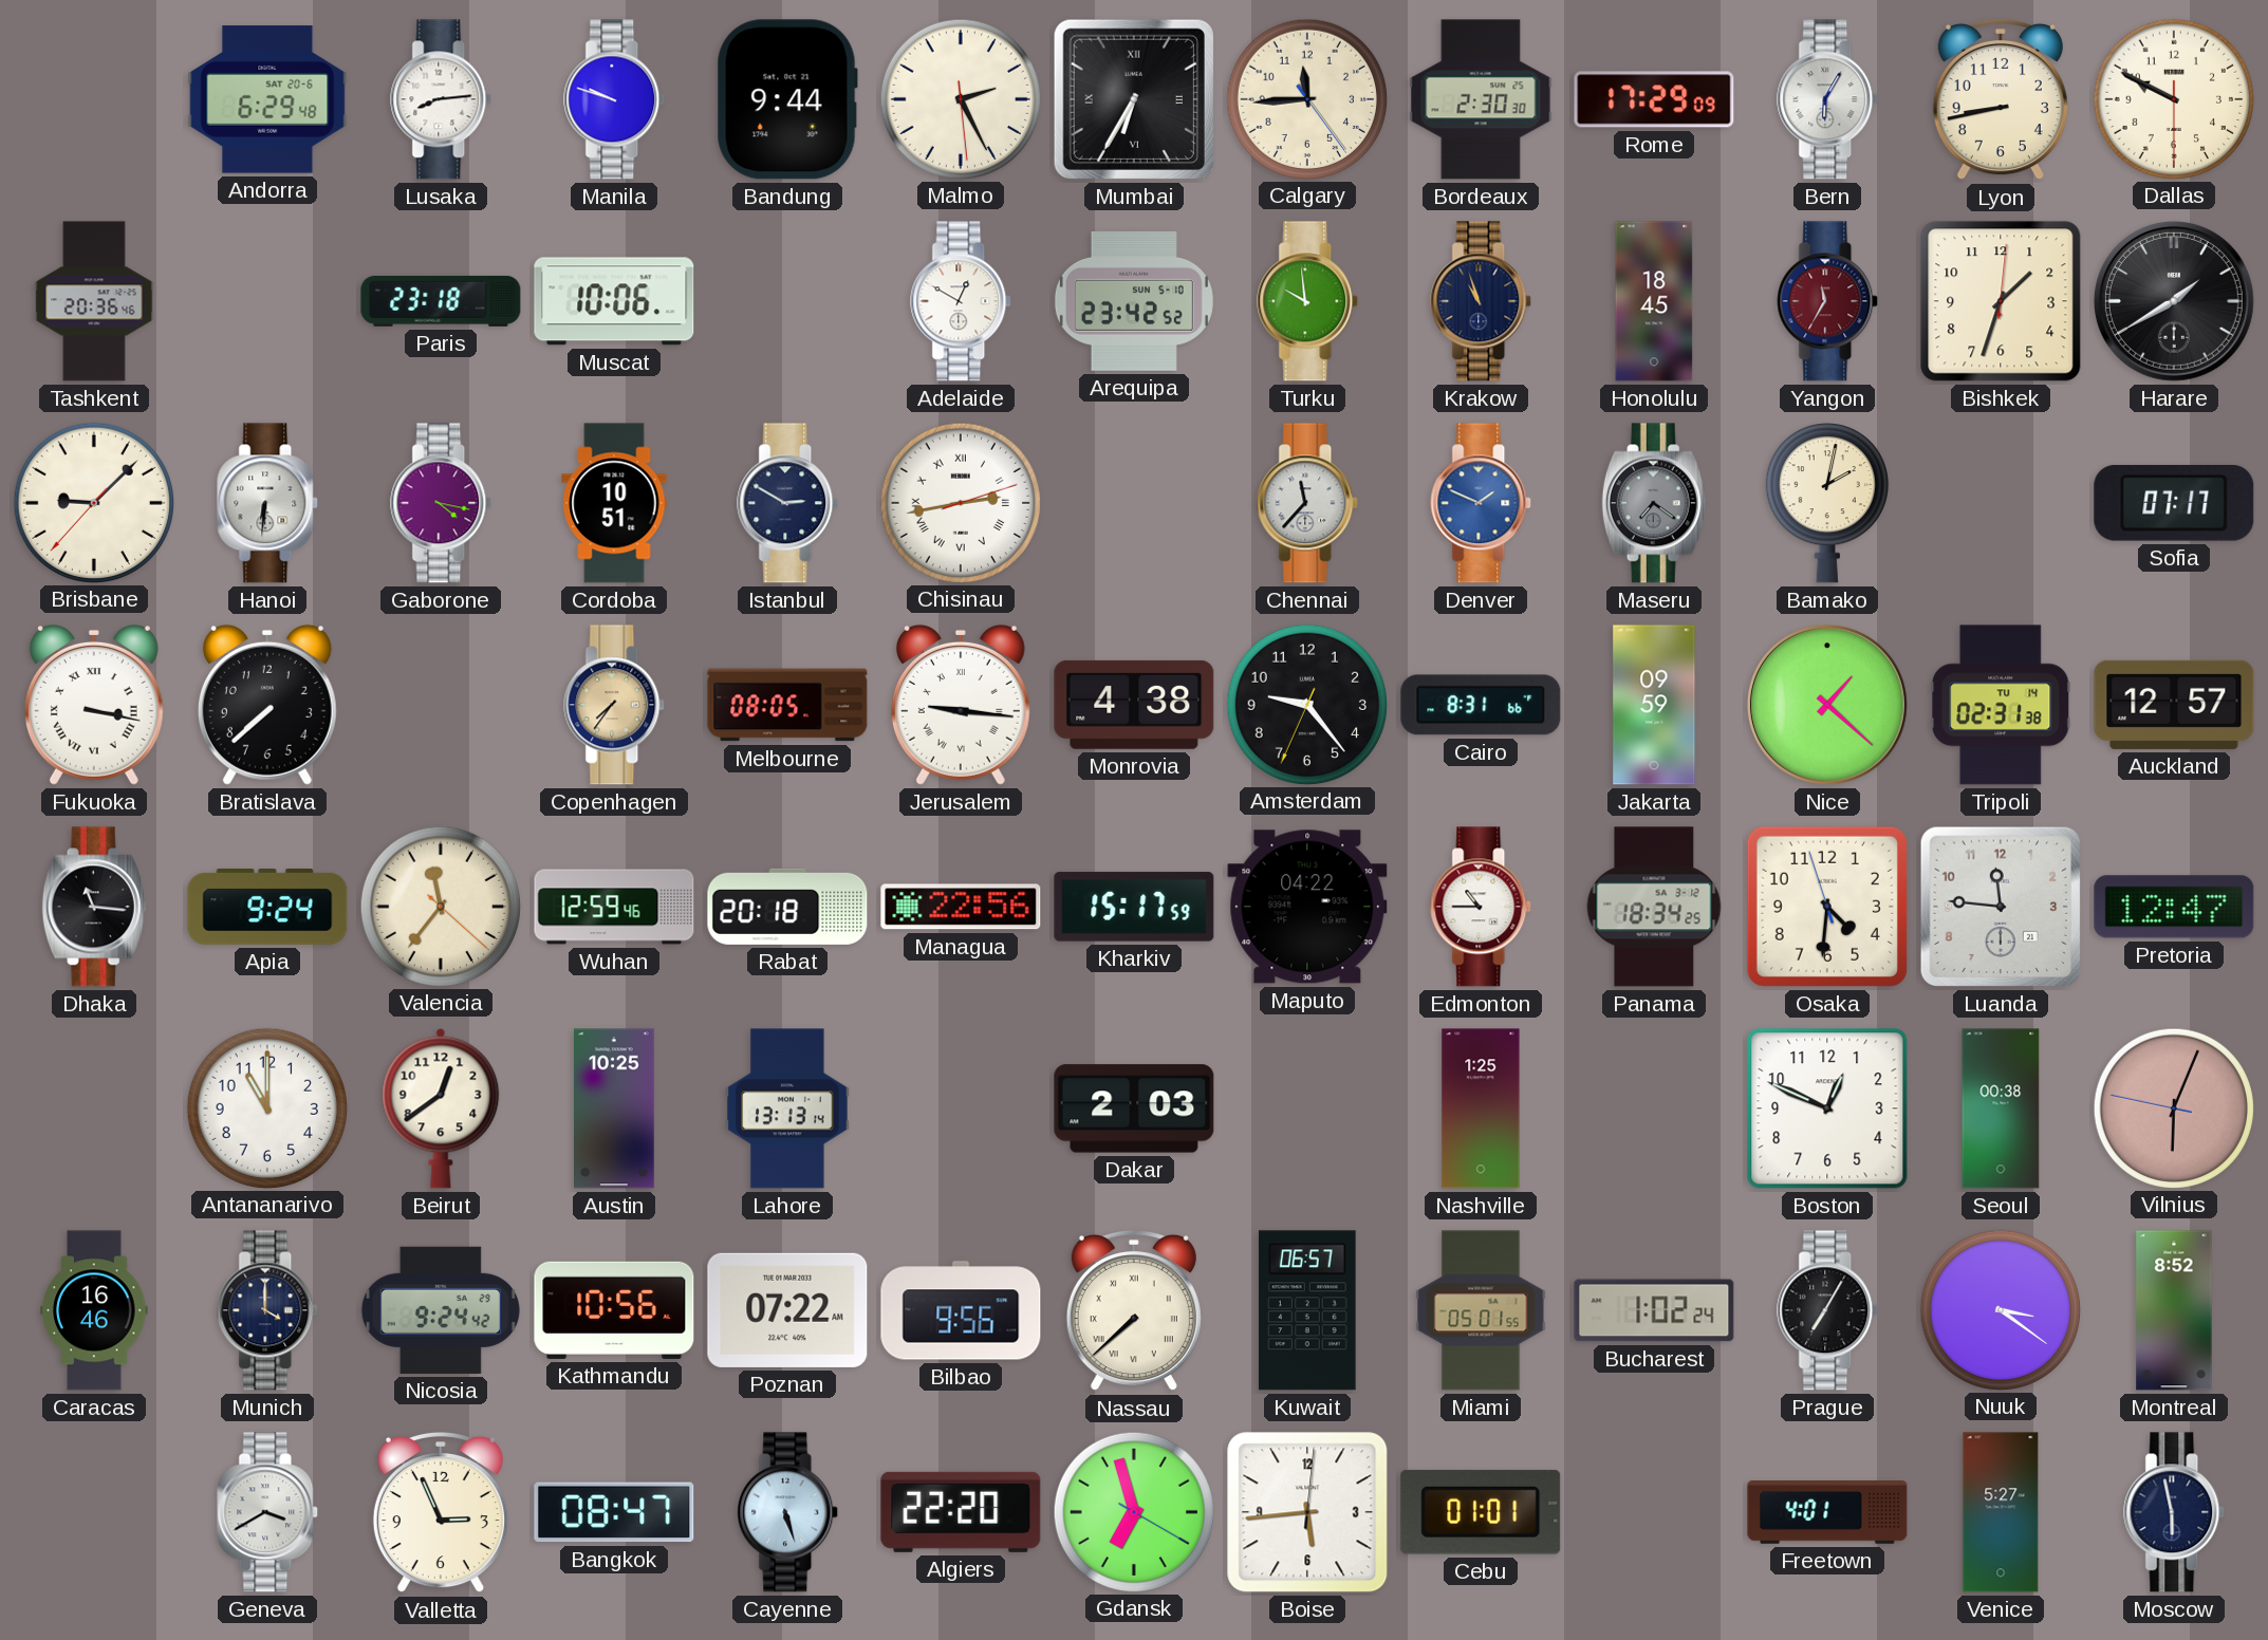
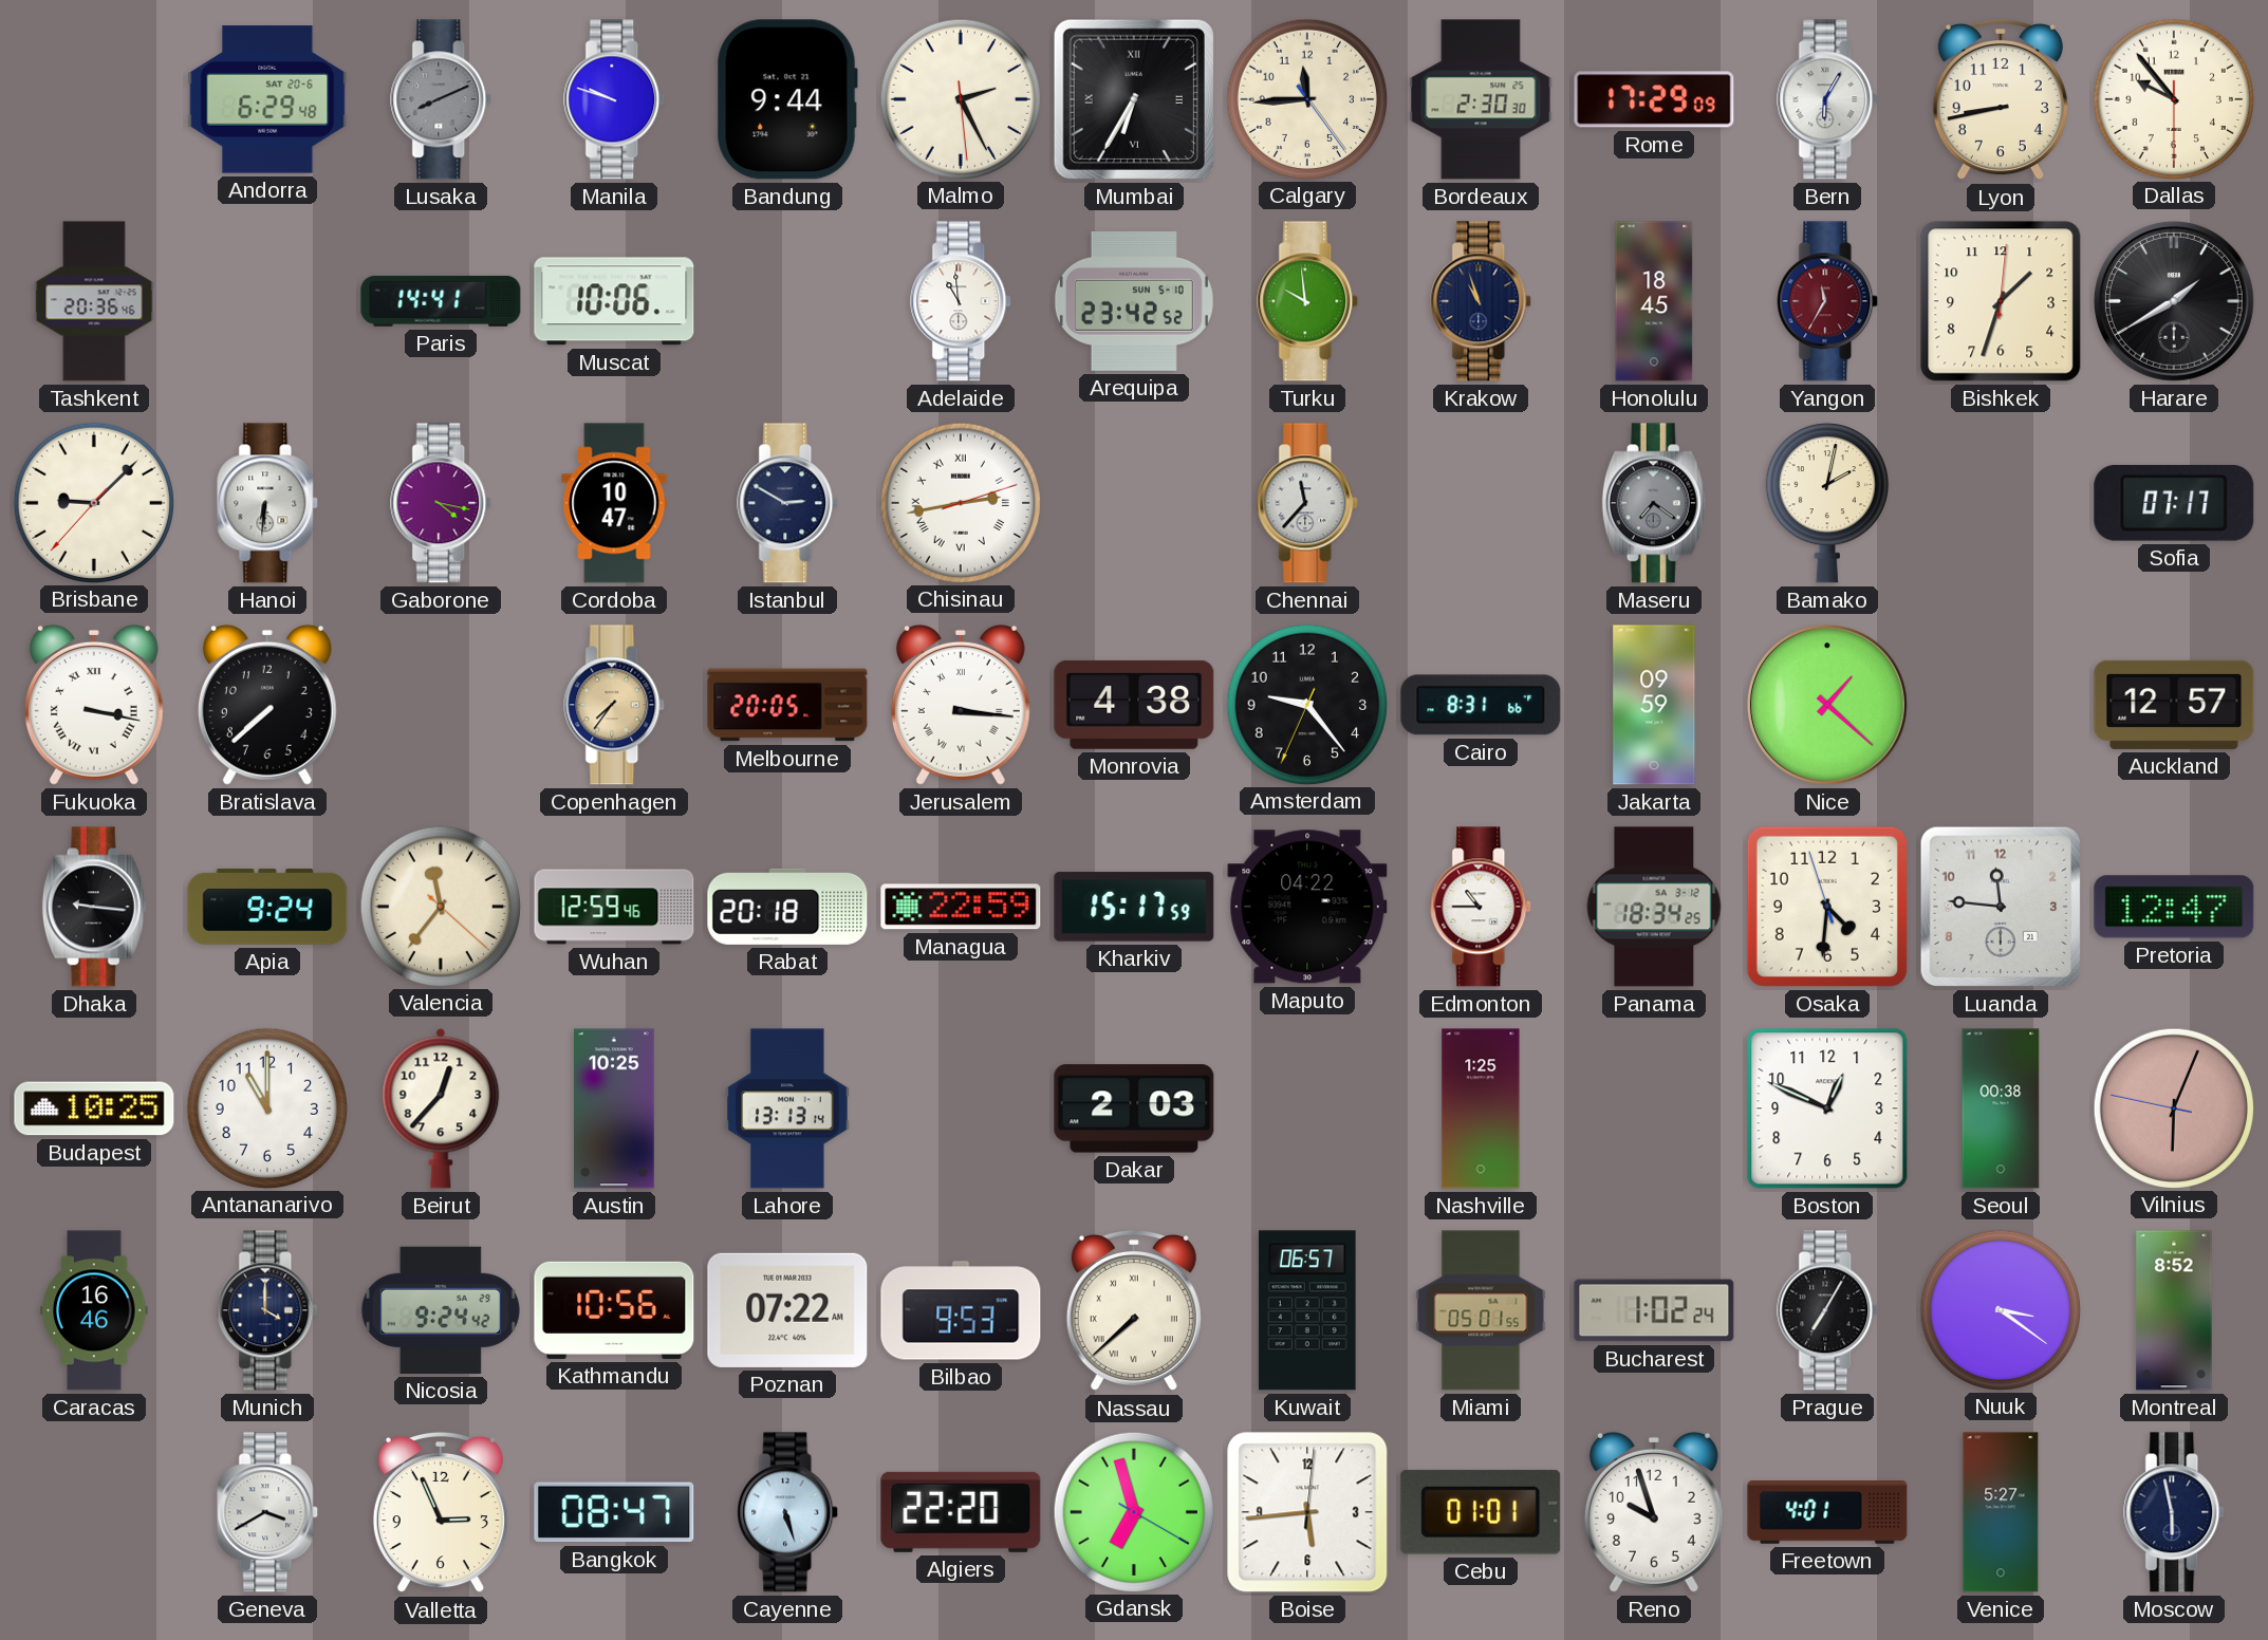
Lusaka: 8:14 -> 8:11 (442, 99)
Lusaka dial: white -> grey (442, 99)
Dallas: 9:49 -> 9:53 (2173, 98)
Paris: 23:18 -> 14:41 (441, 301)
Adelaide: 12:50 -> 10:59 (962, 301)
Cordoba: 10:51 -> 10:47 (614, 503)
Denver: 1:49 -> none (1482, 503)
Melbourne: 08:05 -> 20:05 (787, 705)
Jerusalem: 9:16 -> 3:16 (961, 705)
Tripoli: 02:31 -> none (2001, 705)
Dhaka: 11:16 -> 9:16 (94, 907)
Managua: 22:56 -> 22:59 (961, 907)
Budapest: none -> 10:25 (94, 1108)
Beirut: 12:39 -> 12:37 (441, 1108)
Bilbao: 9:56 -> 9:53 (961, 1310)
Reno: none -> 9:57 (1654, 1512)
